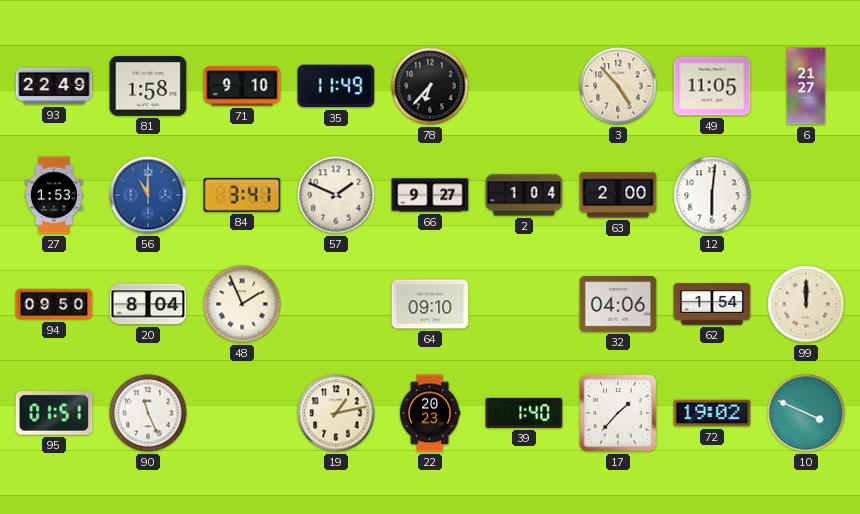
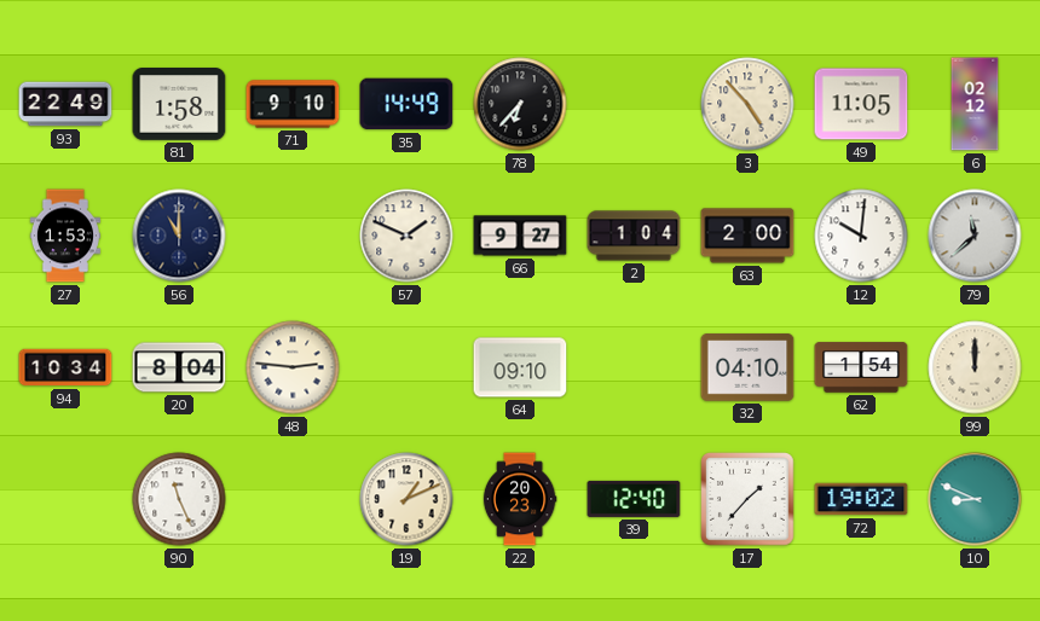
35: 11:49 -> 14:49 (406, 104)
6: 21:27 -> 02:12 (975, 104)
56 dial: blue -> navy (179, 236)
84: 3:41 -> none (242, 195)
12: 6:01 -> 10:01 (861, 236)
79: none -> 11:38 (975, 236)
94: 09:50 -> 10:34 (65, 367)
48: 1:56 -> 2:46 (293, 367)
32: 04:06 -> 04:10 (747, 367)
95: 01:51 -> none (54, 414)
19: 1:13 -> 1:11 (406, 499)
39: 1:40 -> 12:40 (634, 499)
10: 3:49 -> 8:49 (975, 499)
